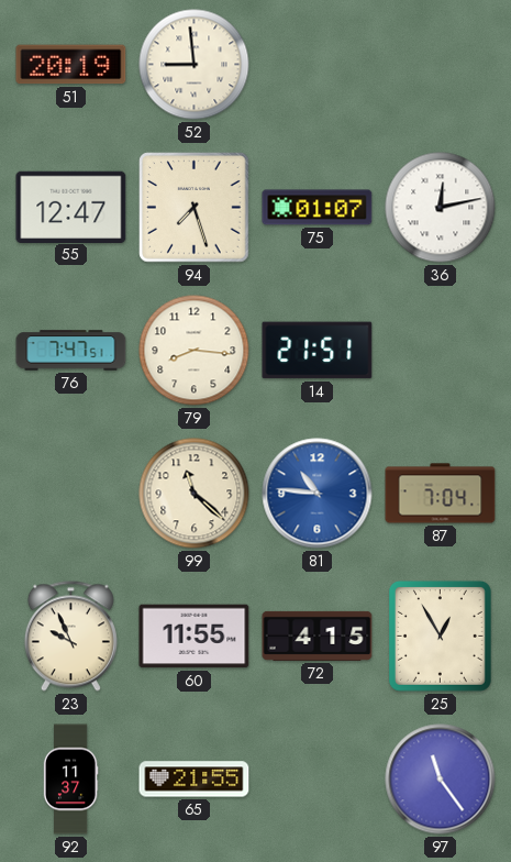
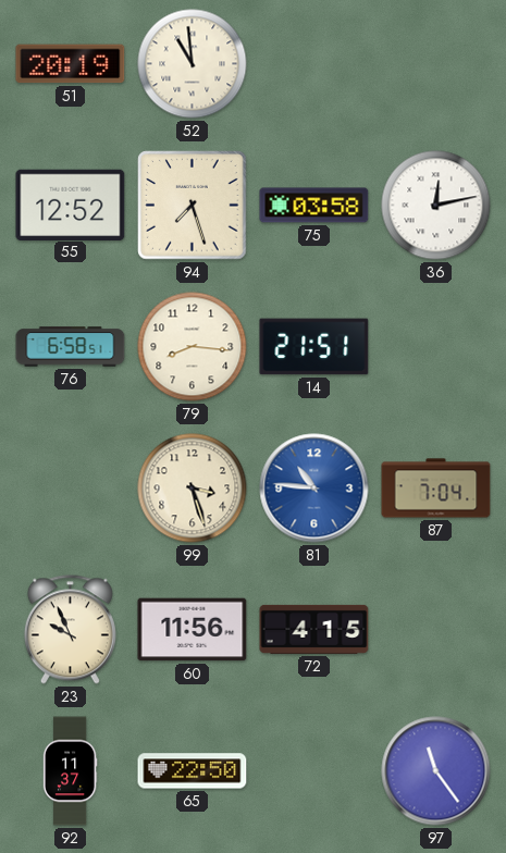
52: 8:59 -> 10:59 (193, 64)
55: 12:47 -> 12:52 (71, 205)
75: 01:07 -> 03:58 (314, 206)
76: 7:47 -> 6:58 (71, 347)
99: 11:22 -> 3:27 (193, 489)
60: 11:55 -> 11:56 (193, 630)
25: 12:55 -> none (440, 636)
65: 21:55 -> 22:50 (193, 771)
